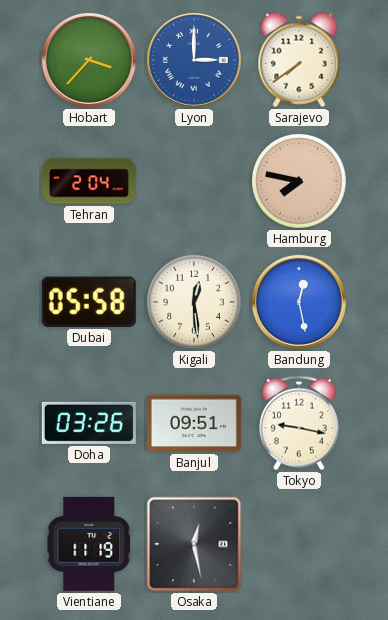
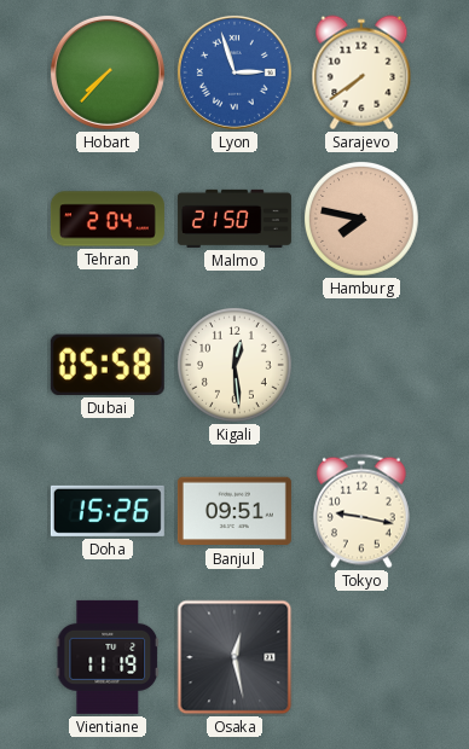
Hobart: 3:37 -> 7:37 (108, 72)
Lyon: 3:00 -> 2:57 (234, 72)
Malmo: none -> 21:50 (234, 219)
Bandung: 12:28 -> none (299, 302)
Doha: 03:26 -> 15:26 (108, 511)
